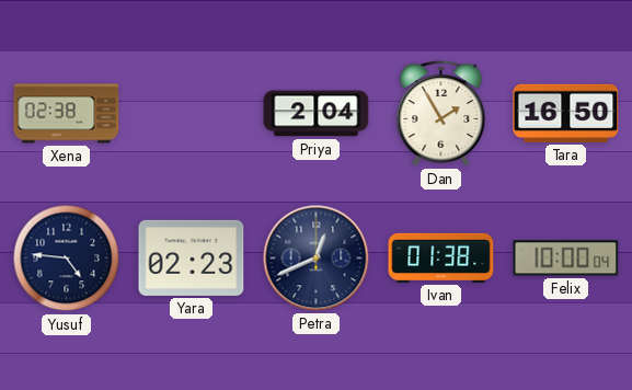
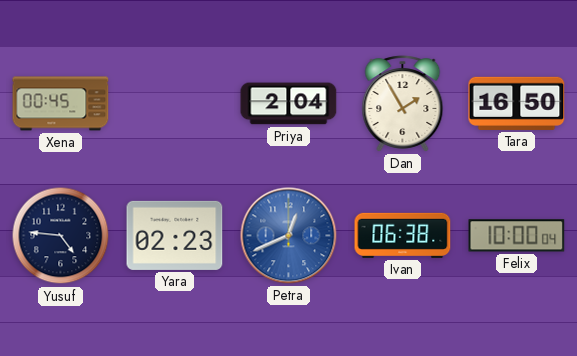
Xena: 02:38 -> 00:45 (61, 104)
Petra dial: navy -> blue (289, 236)
Ivan: 01:38 -> 06:38 (403, 235)
